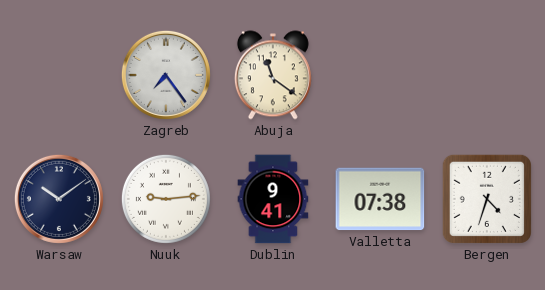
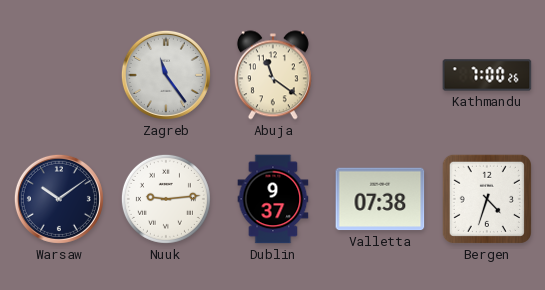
Zagreb: 7:24 -> 11:24 (166, 75)
Kathmandu: none -> 7:00 (487, 75)
Dublin: 9:41 -> 9:37 (273, 199)
